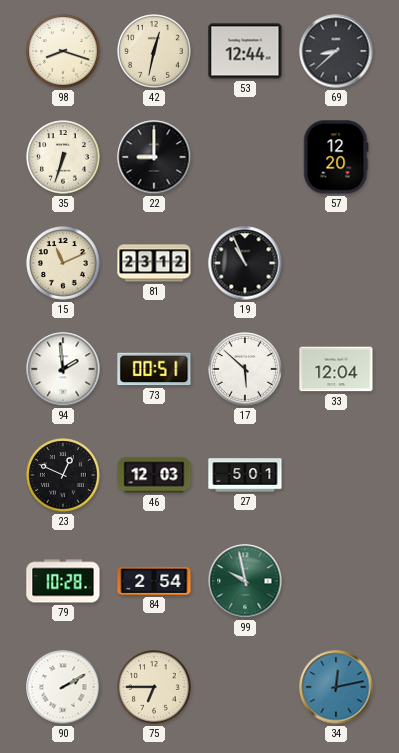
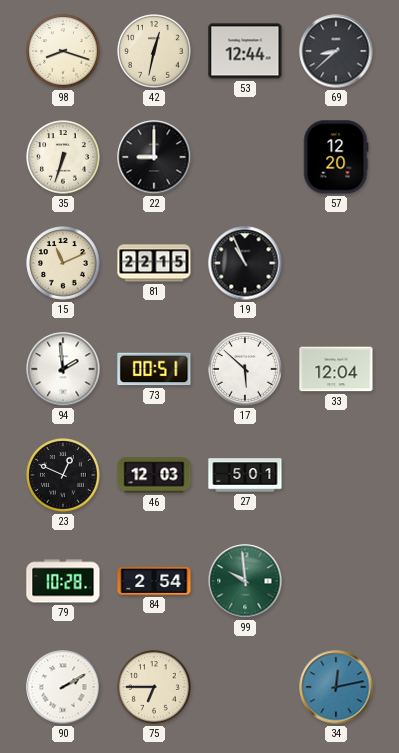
81: 23:12 -> 22:15 (154, 263)
99: 9:58 -> 9:59 (245, 581)
